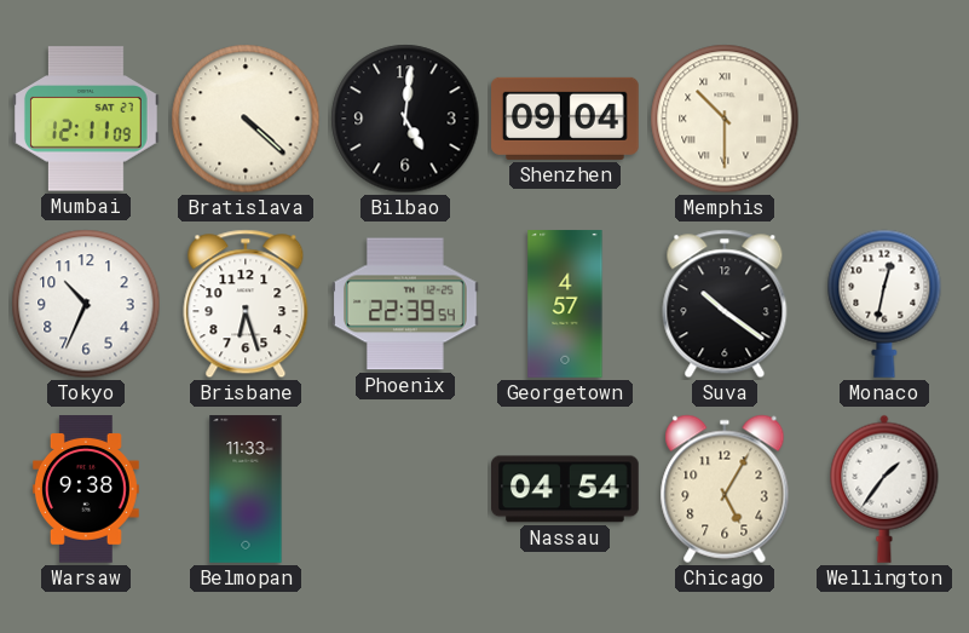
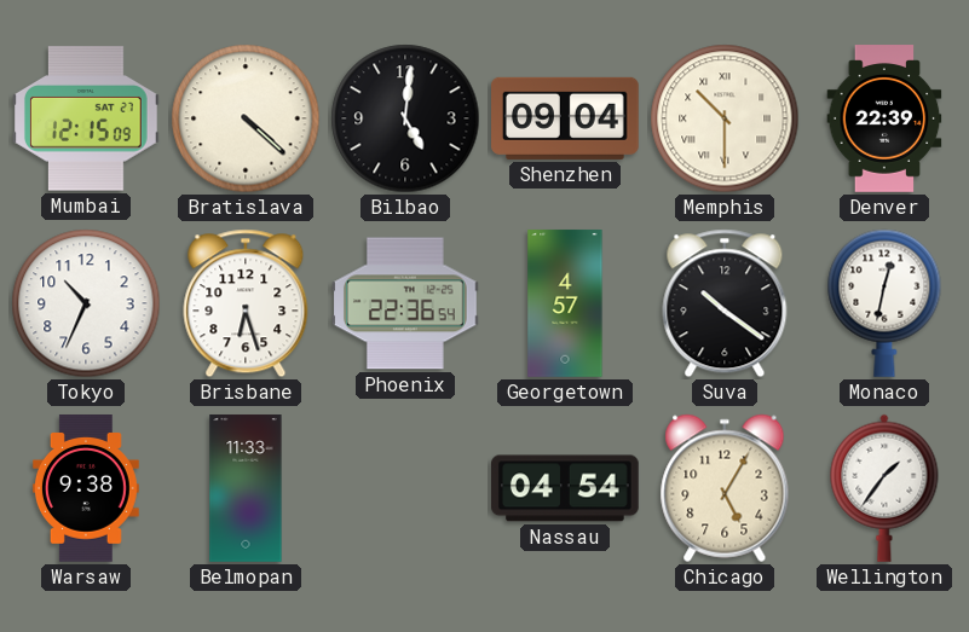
Mumbai: 12:11 -> 12:15 (87, 118)
Denver: none -> 22:39 (884, 118)
Phoenix: 22:39 -> 22:36 (406, 303)
